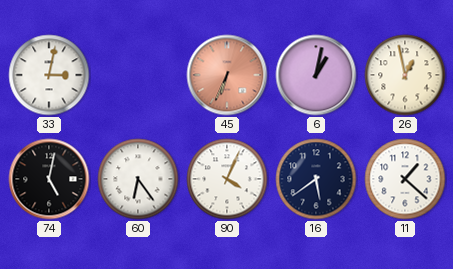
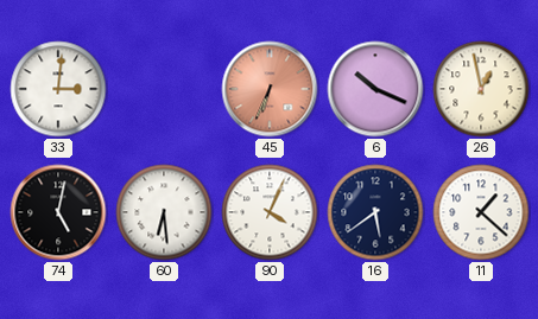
33: 3:02 -> 3:01 (58, 89)
6: 1:02 -> 10:19 (375, 89)
60: 6:24 -> 6:29 (164, 212)
